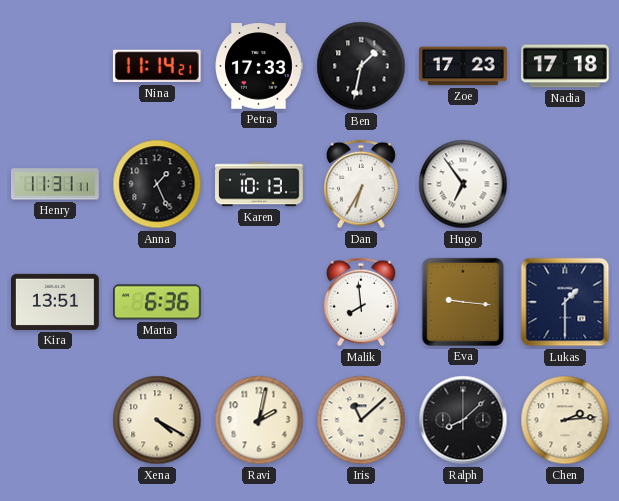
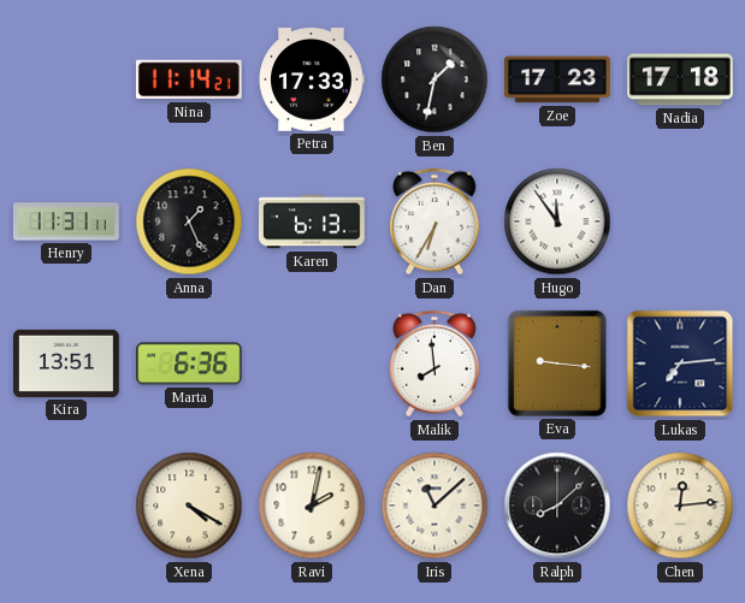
Karen: 10:13 -> 6:13 (313, 221)
Hugo: 6:54 -> 11:54 (557, 221)
Lukas: 1:30 -> 7:14 (680, 363)
Chen: 2:14 -> 12:14 (680, 506)
